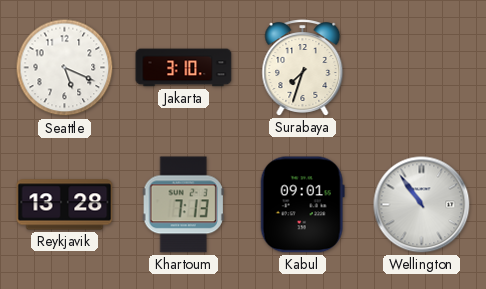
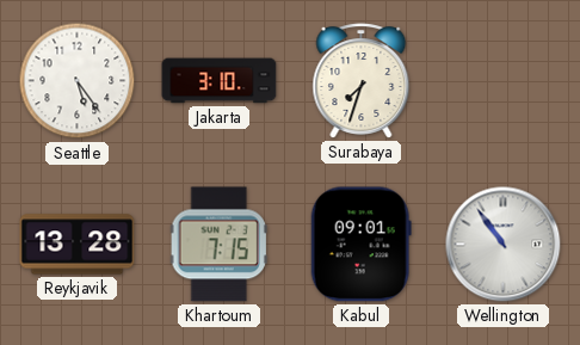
Seattle: 5:19 -> 5:24 (78, 81)
Khartoum: 7:13 -> 7:15 (218, 245)
